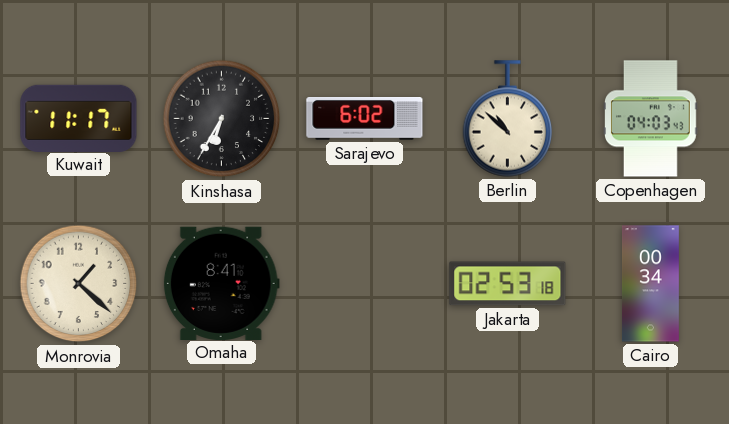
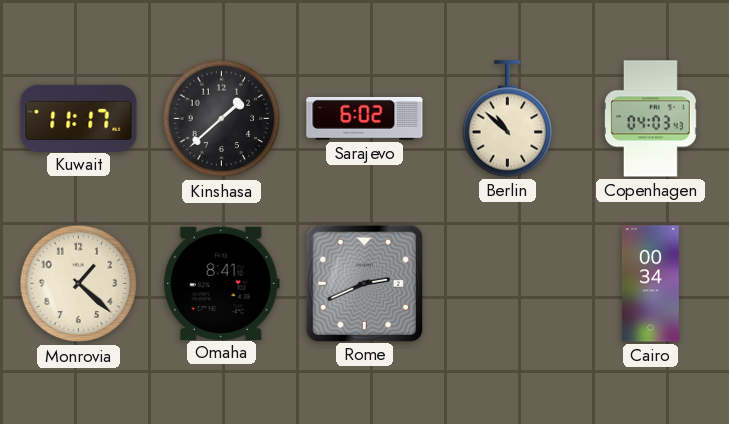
Kinshasa: 6:35 -> 1:38 (222, 119)
Rome: none -> 2:41 (364, 283)
Jakarta: 02:53 -> none (508, 284)
